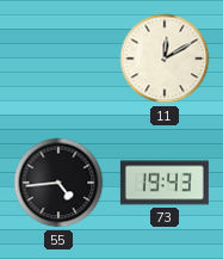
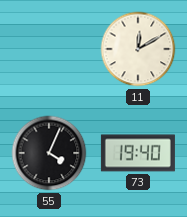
55: 4:44 -> 4:04 (49, 153)
73: 19:43 -> 19:40 (138, 153)
